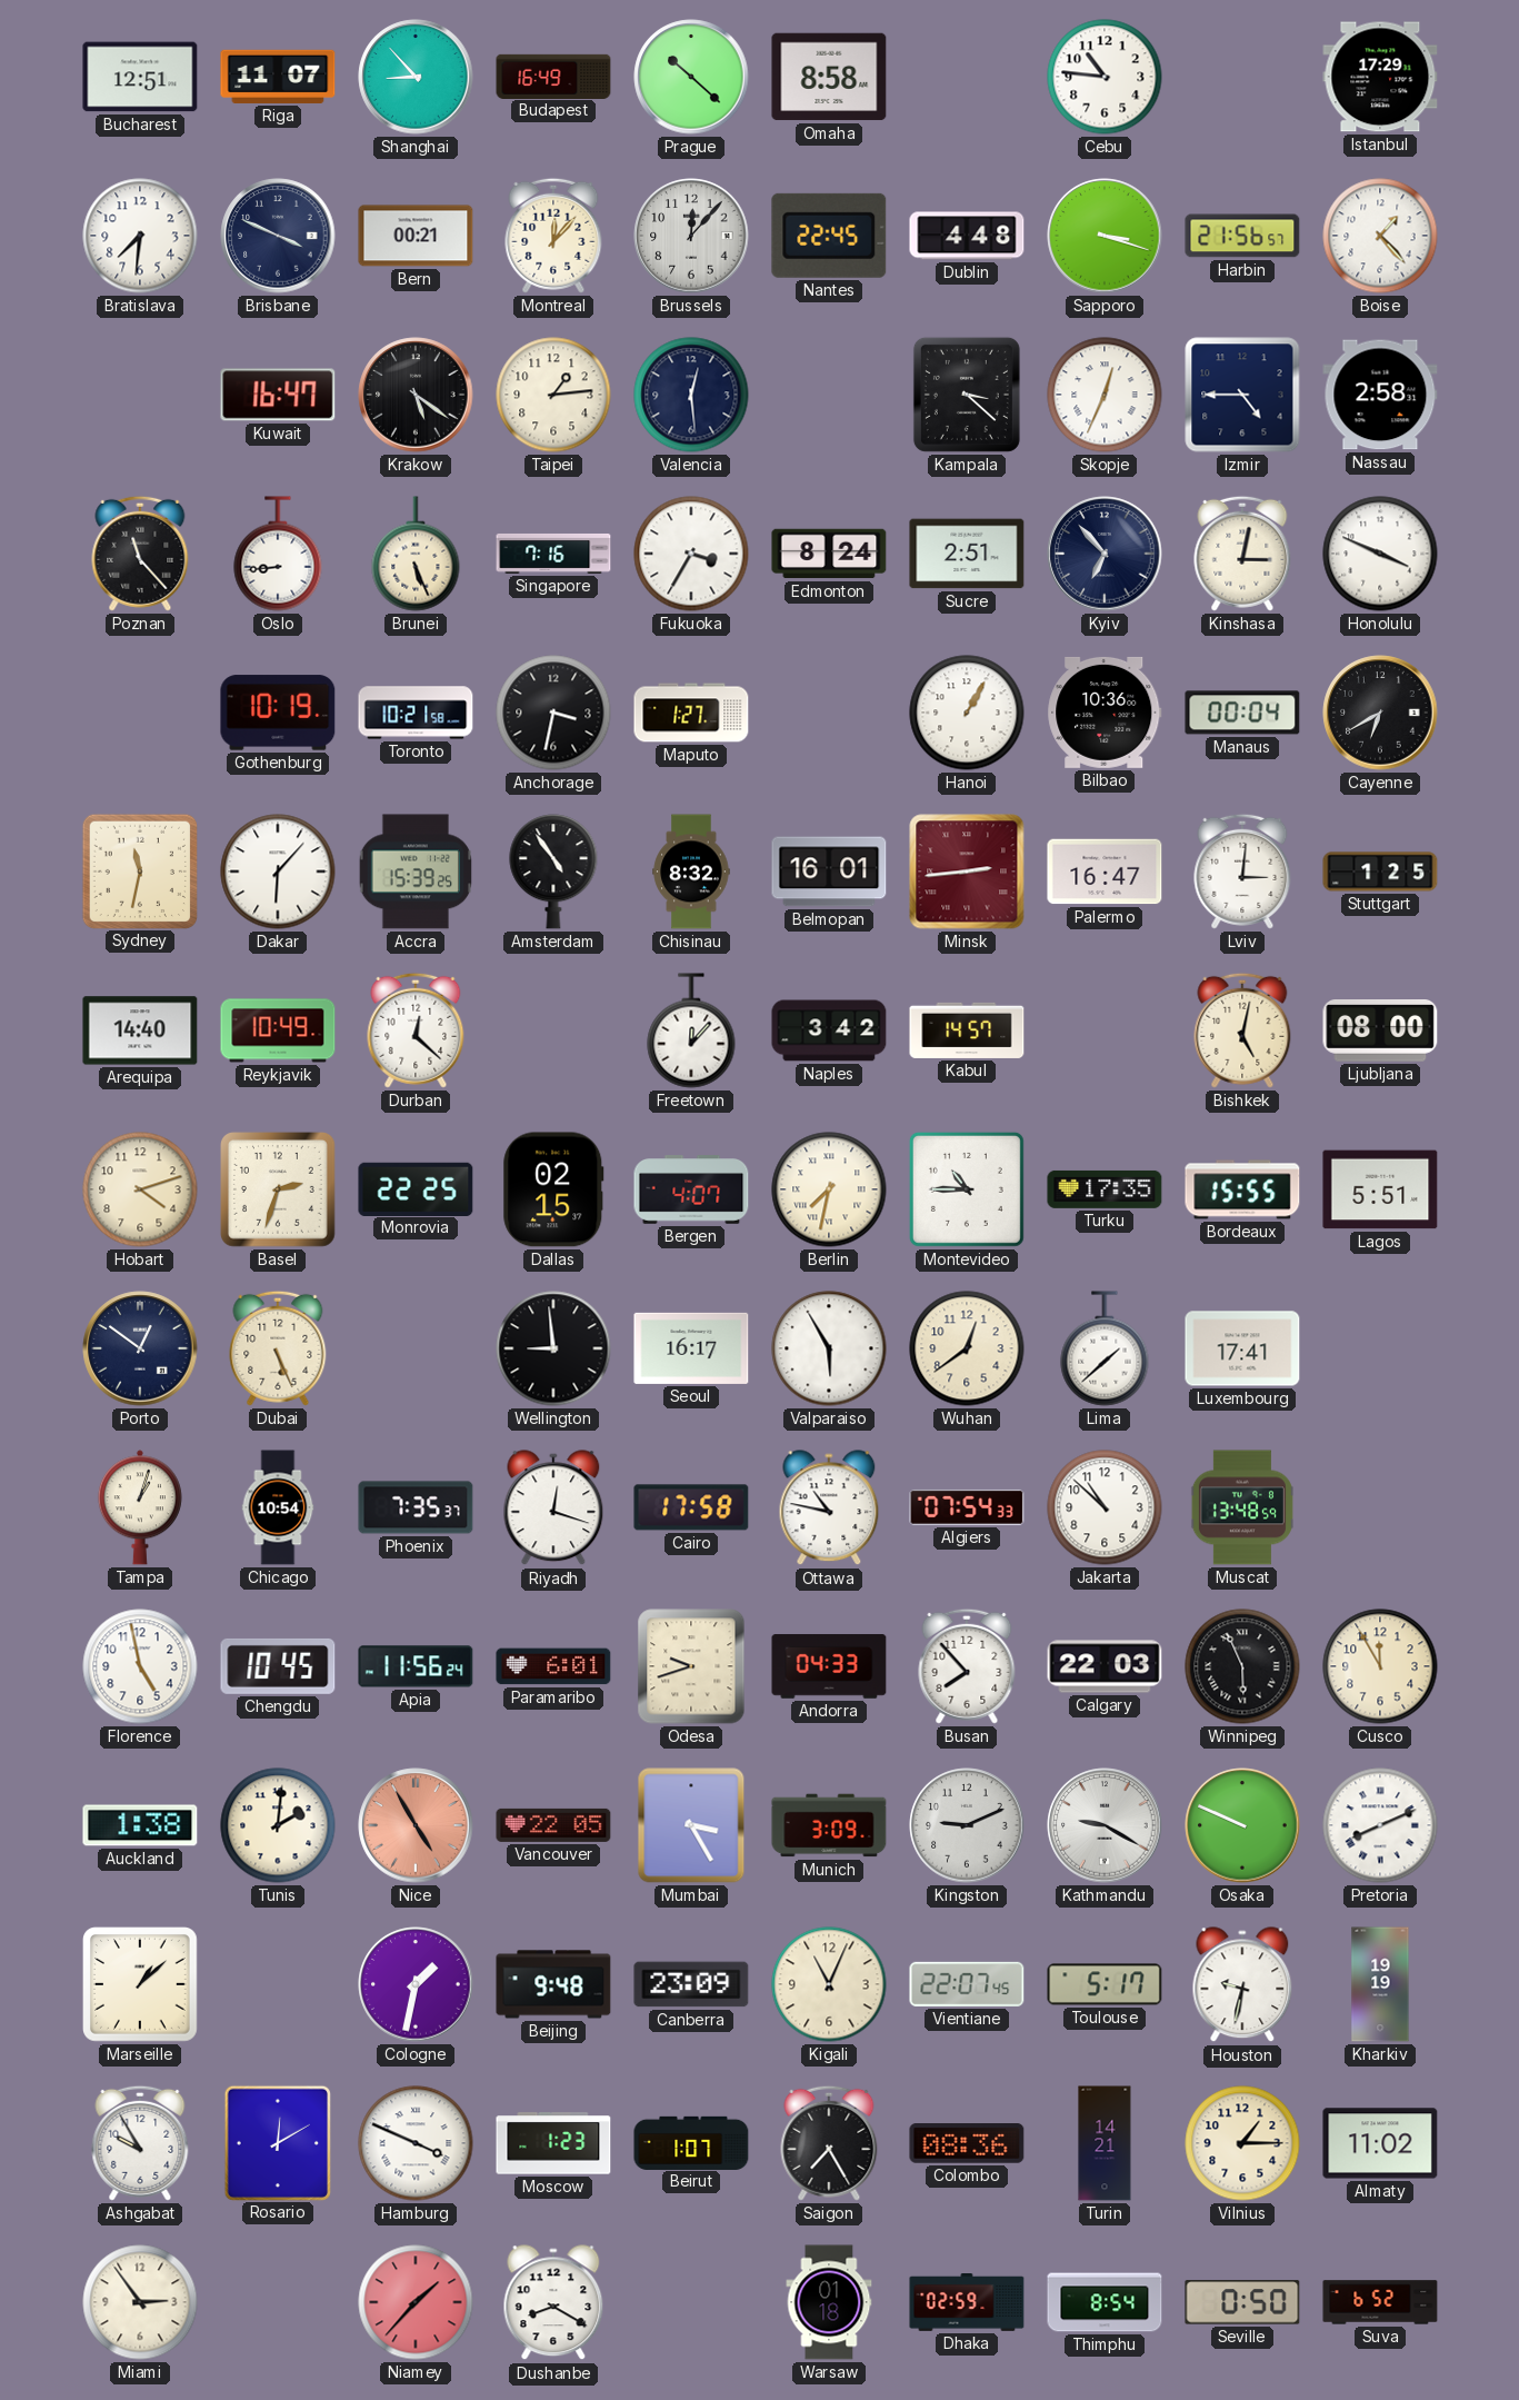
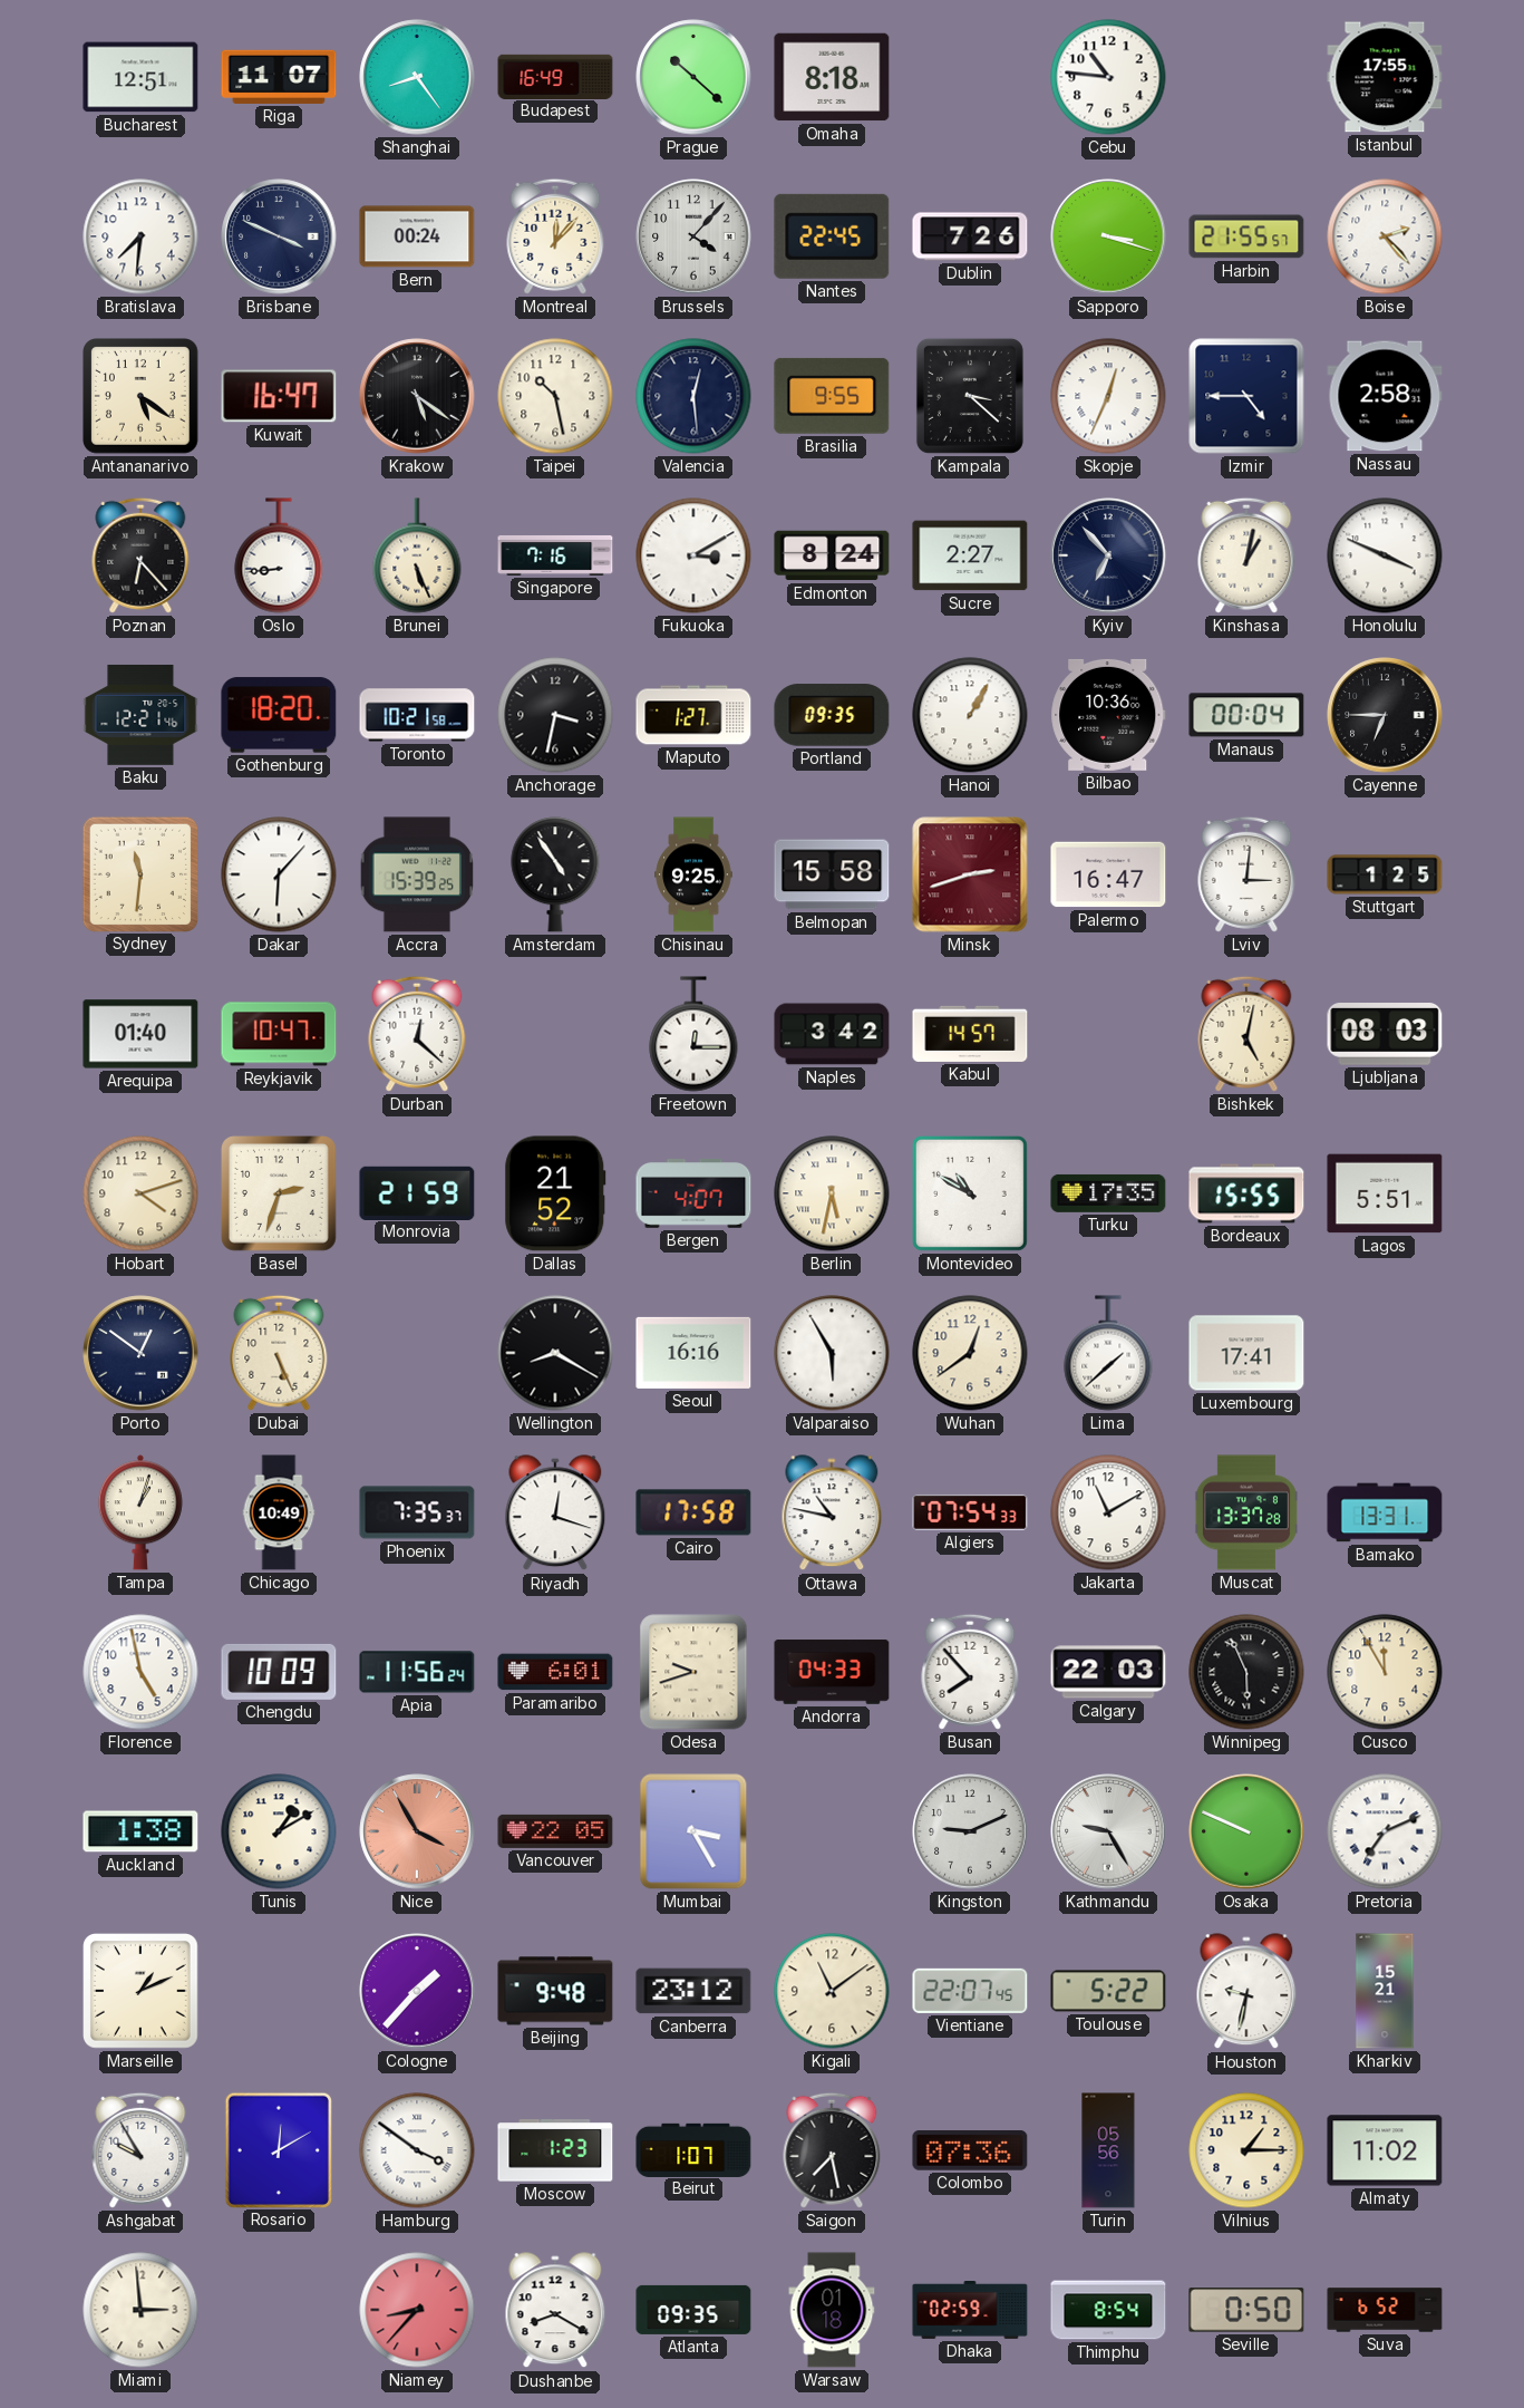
Shanghai: 8:53 -> 8:24 (417, 77)
Omaha: 8:58 -> 8:18 (832, 77)
Istanbul: 17:29 -> 17:55 (1385, 77)
Bern: 00:21 -> 00:24 (417, 236)
Brussels: 12:07 -> 4:07 (693, 236)
Dublin: 4:48 -> 7:26 (970, 236)
Harbin: 21:56 -> 21:55 (1246, 236)
Boise: 1:23 -> 2:23 (1385, 236)
Antananarivo: none -> 5:21 (142, 397)
Taipei: 1:14 -> 10:28 (555, 396)
Brasilia: none -> 9:55 (832, 396)
Poznan: 11:23 -> 6:23 (140, 555)
Fukuoka: 3:35 -> 3:10 (693, 555)
Sucre: 2:51 -> 2:27 (970, 555)
Kinshasa: 3:02 -> 1:02 (1246, 555)
Baku: none -> 12:21 (140, 715)
Gothenburg: 10:19 -> 18:20 (279, 715)
Portland: none -> 09:35 (832, 715)
Cayenne: 6:40 -> 6:45 (1385, 715)
Sydney: 11:32 -> 11:31 (139, 873)
Chisinau: 8:32 -> 9:25 (693, 874)
Belmopan: 16:01 -> 15:58 (832, 874)
Minsk: 2:44 -> 2:42 (970, 874)
Arequipa: 14:40 -> 01:40 (140, 1034)
Reykjavik: 10:49 -> 10:47 (279, 1034)
Freetown: 12:07 -> 12:15 (693, 1034)
Ljubljana: 08:00 -> 08:03 (1385, 1035)
Monrovia: 22:25 -> 21:59 (417, 1192)
Dallas: 02:15 -> 21:52 (555, 1193)
Berlin: 7:32 -> 5:32 (832, 1193)
Montevideo: 10:45 -> 10:50 (970, 1193)
Wellington: 8:59 -> 8:20 (555, 1353)
Seoul: 16:17 -> 16:16 (693, 1353)
Chicago: 10:54 -> 10:49 (279, 1512)
Jakarta: 10:52 -> 11:10 (1108, 1512)
Muscat: 13:48 -> 13:37 (1246, 1512)
Bamako: none -> 13:31 (1385, 1512)
Chengdu: 10:45 -> 10:09 (279, 1672)
Tunis: 2:01 -> 1:10 (279, 1831)
Nice: 4:55 -> 3:55 (417, 1831)
Munich: 3:09 -> none (829, 1825)
Kathmandu: 9:20 -> 9:25 (1108, 1831)
Pretoria: 8:11 -> 7:11 (1385, 1831)
Marseille: 1:08 -> 1:11 (142, 1992)
Cologne: 1:32 -> 1:37 (417, 1991)
Canberra: 23:09 -> 23:12 (693, 1991)
Kigali: 11:04 -> 11:09 (832, 1991)
Toulouse: 5:17 -> 5:22 (1108, 1991)
Kharkiv: 19:19 -> 15:21 (1385, 1991)
Hamburg: 3:49 -> 3:51 (417, 2150)
Saigon: 7:25 -> 7:28 (832, 2150)
Colombo: 08:36 -> 07:36 (970, 2151)
Turin: 14:21 -> 05:56 (1108, 2150)
Miami: 2:54 -> 2:59 (140, 2310)
Niamey: 1:37 -> 8:37 (417, 2310)
Atlanta: none -> 09:35 (693, 2310)
